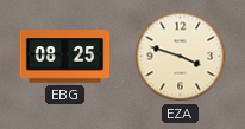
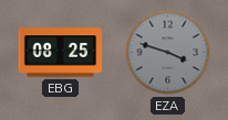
EZA dial: cream -> grey (168, 53)
